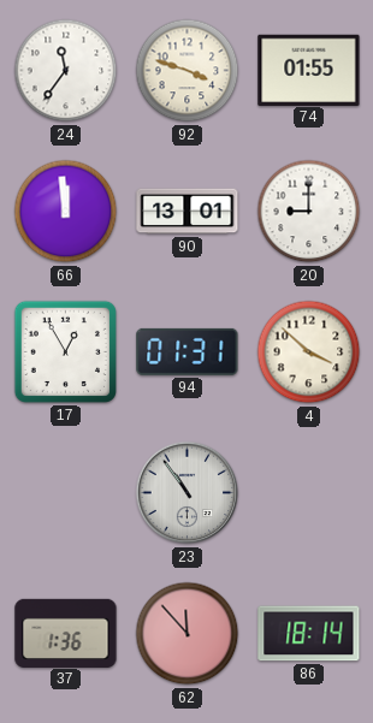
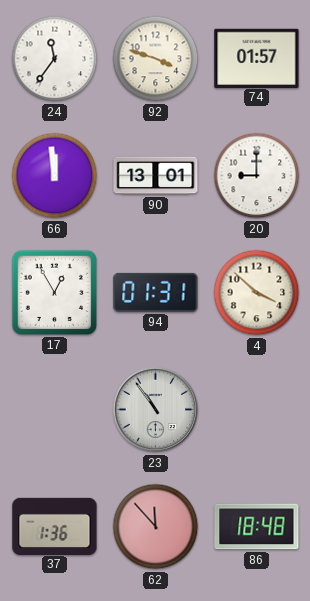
74: 01:55 -> 01:57 (257, 58)
86: 18:14 -> 18:48 (257, 527)
